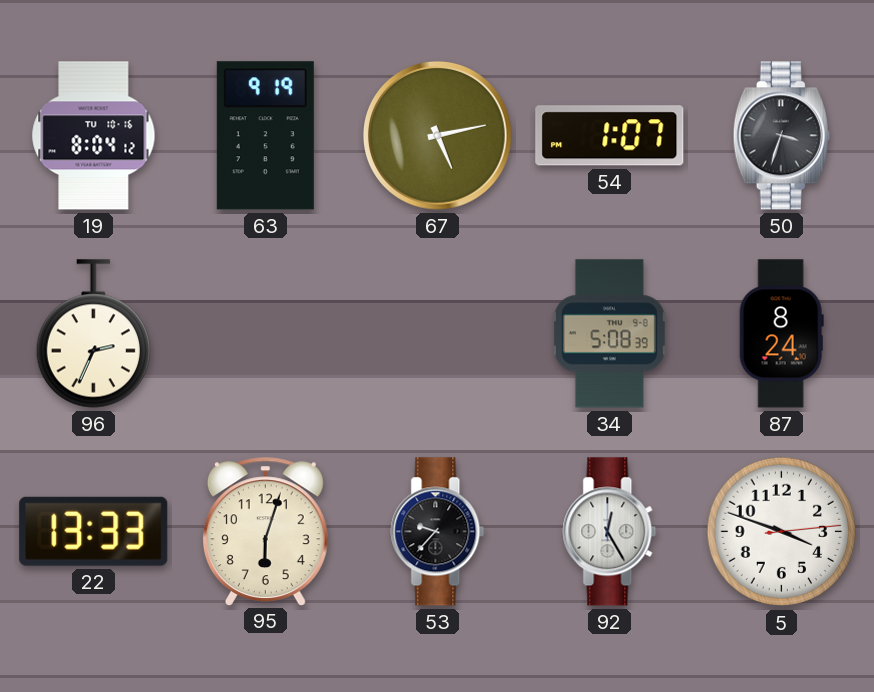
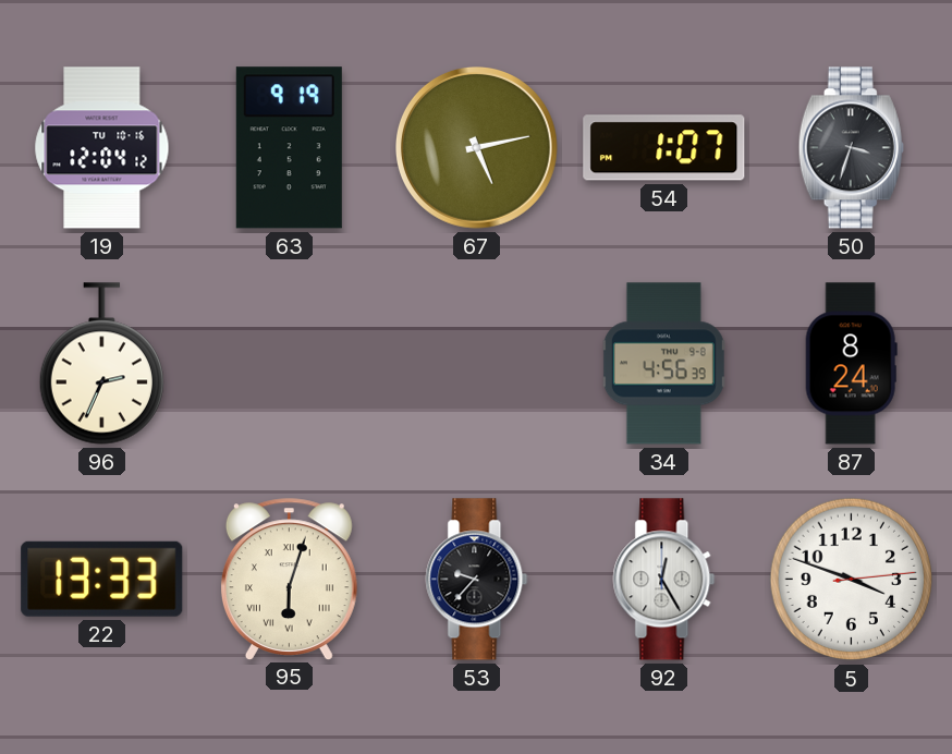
19: 8:04 -> 12:04 (102, 148)
34: 5:08 -> 4:56 (663, 364)
95 numerals: Arabic -> Roman (289, 579)
